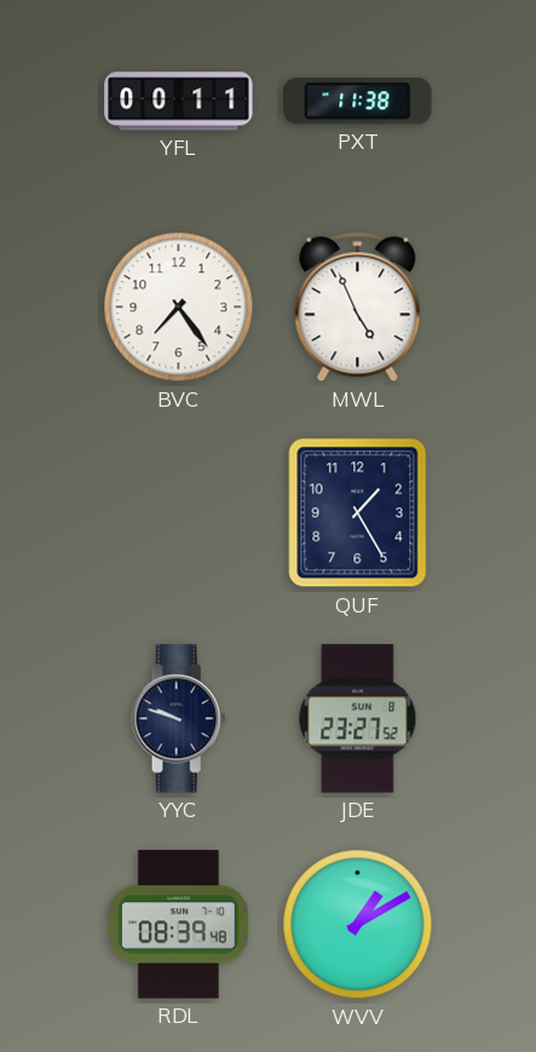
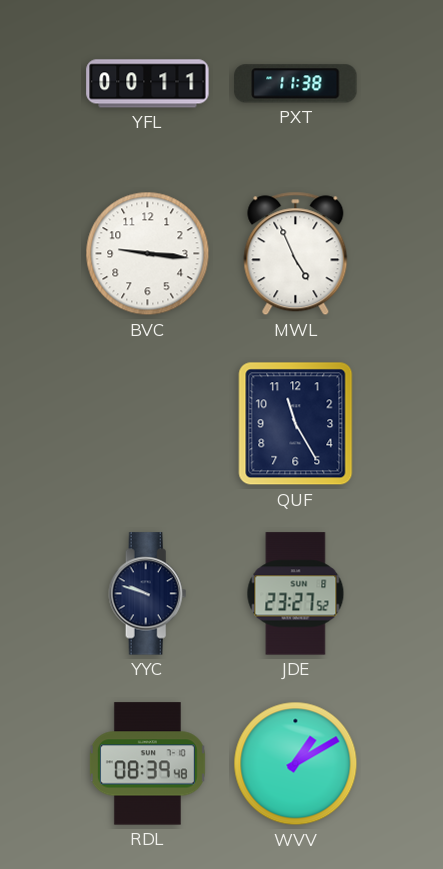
BVC: 7:24 -> 9:16 (148, 254)
QUF: 1:25 -> 11:25 (296, 424)
